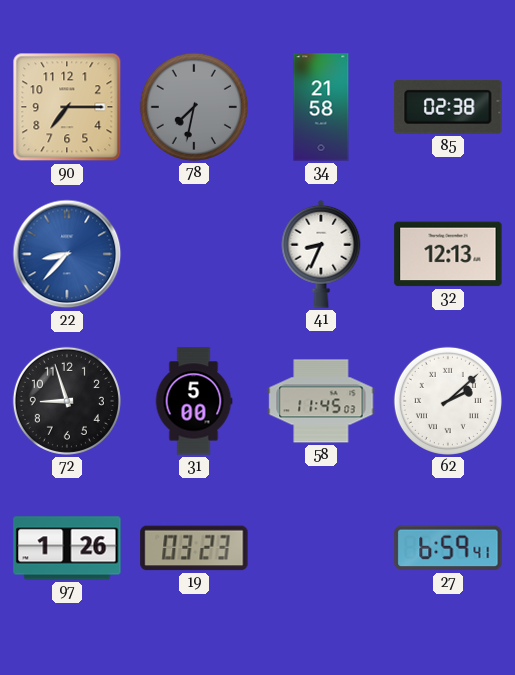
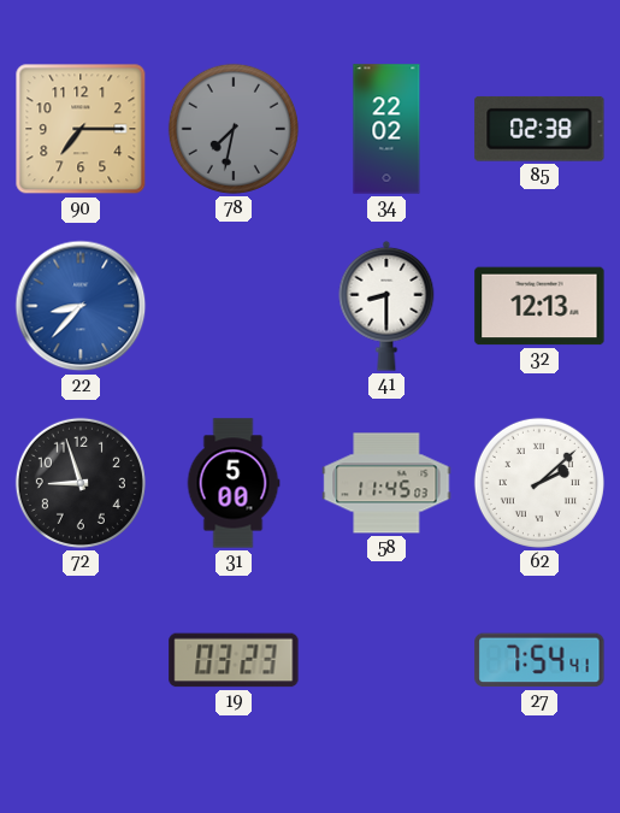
34: 21:58 -> 22:02 (386, 129)
41: 8:34 -> 8:30 (386, 306)
97: 1:26 -> none (67, 548)
27: 6:59 -> 7:54 (539, 660)
